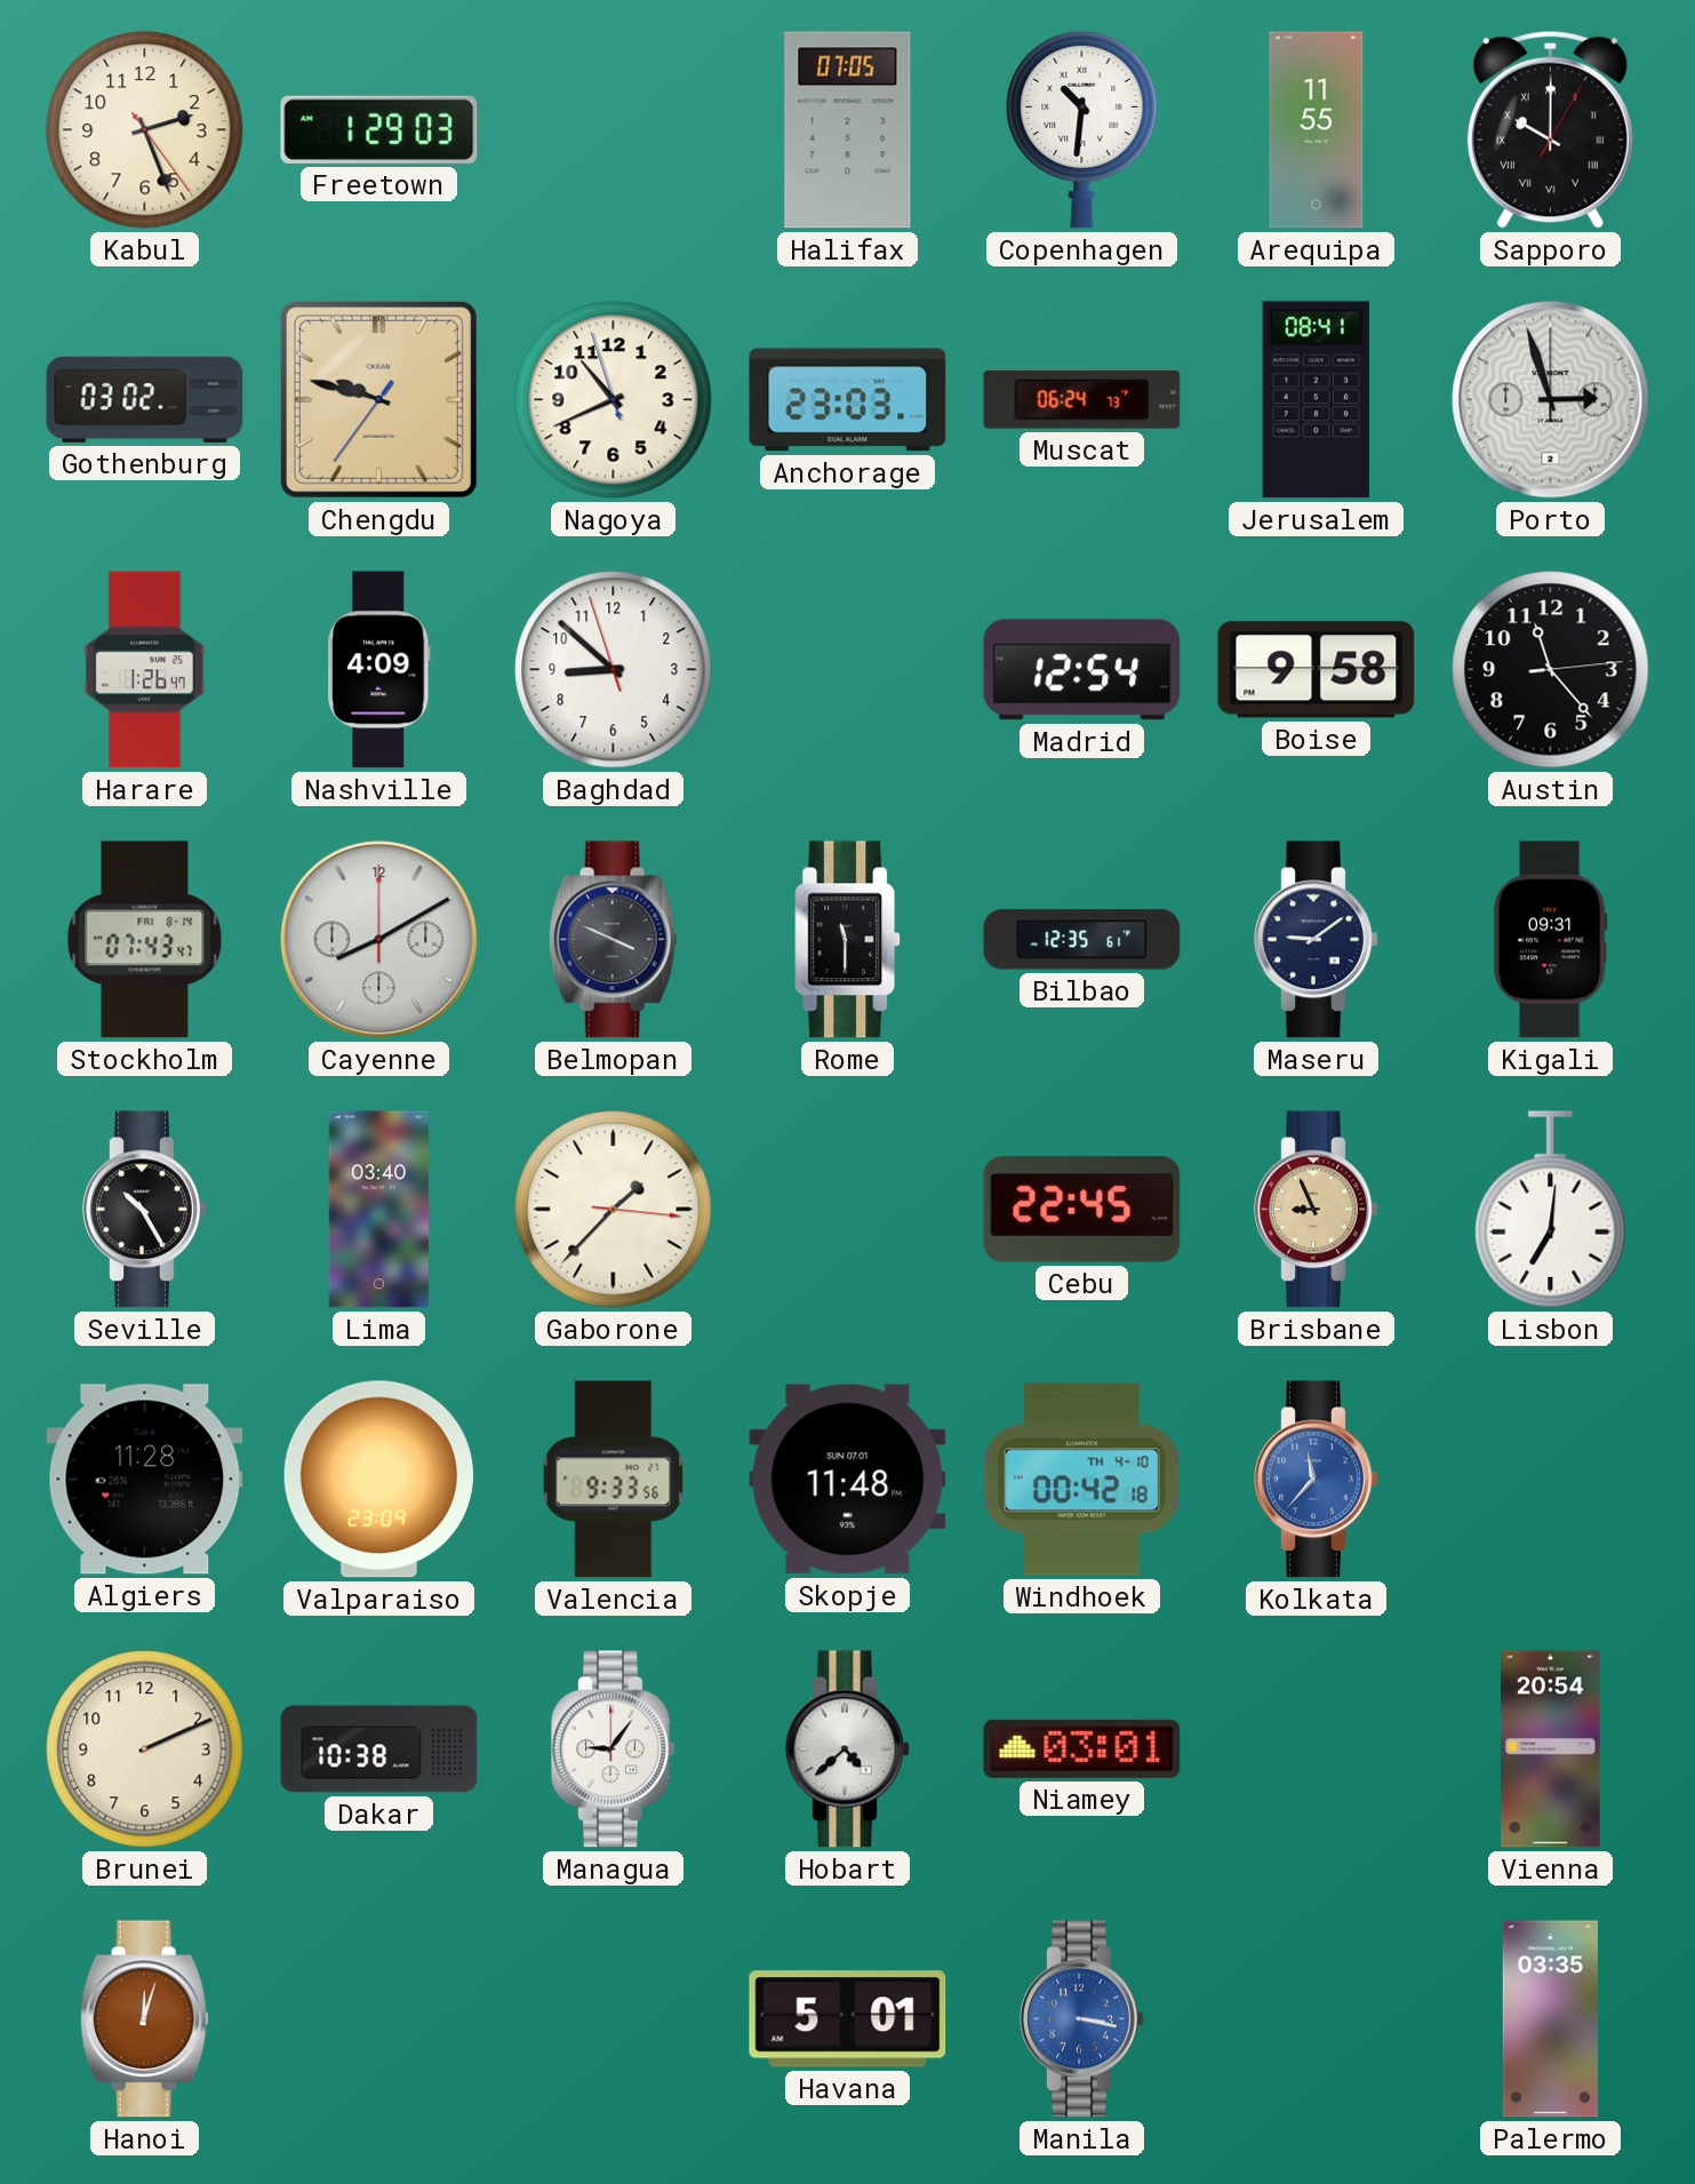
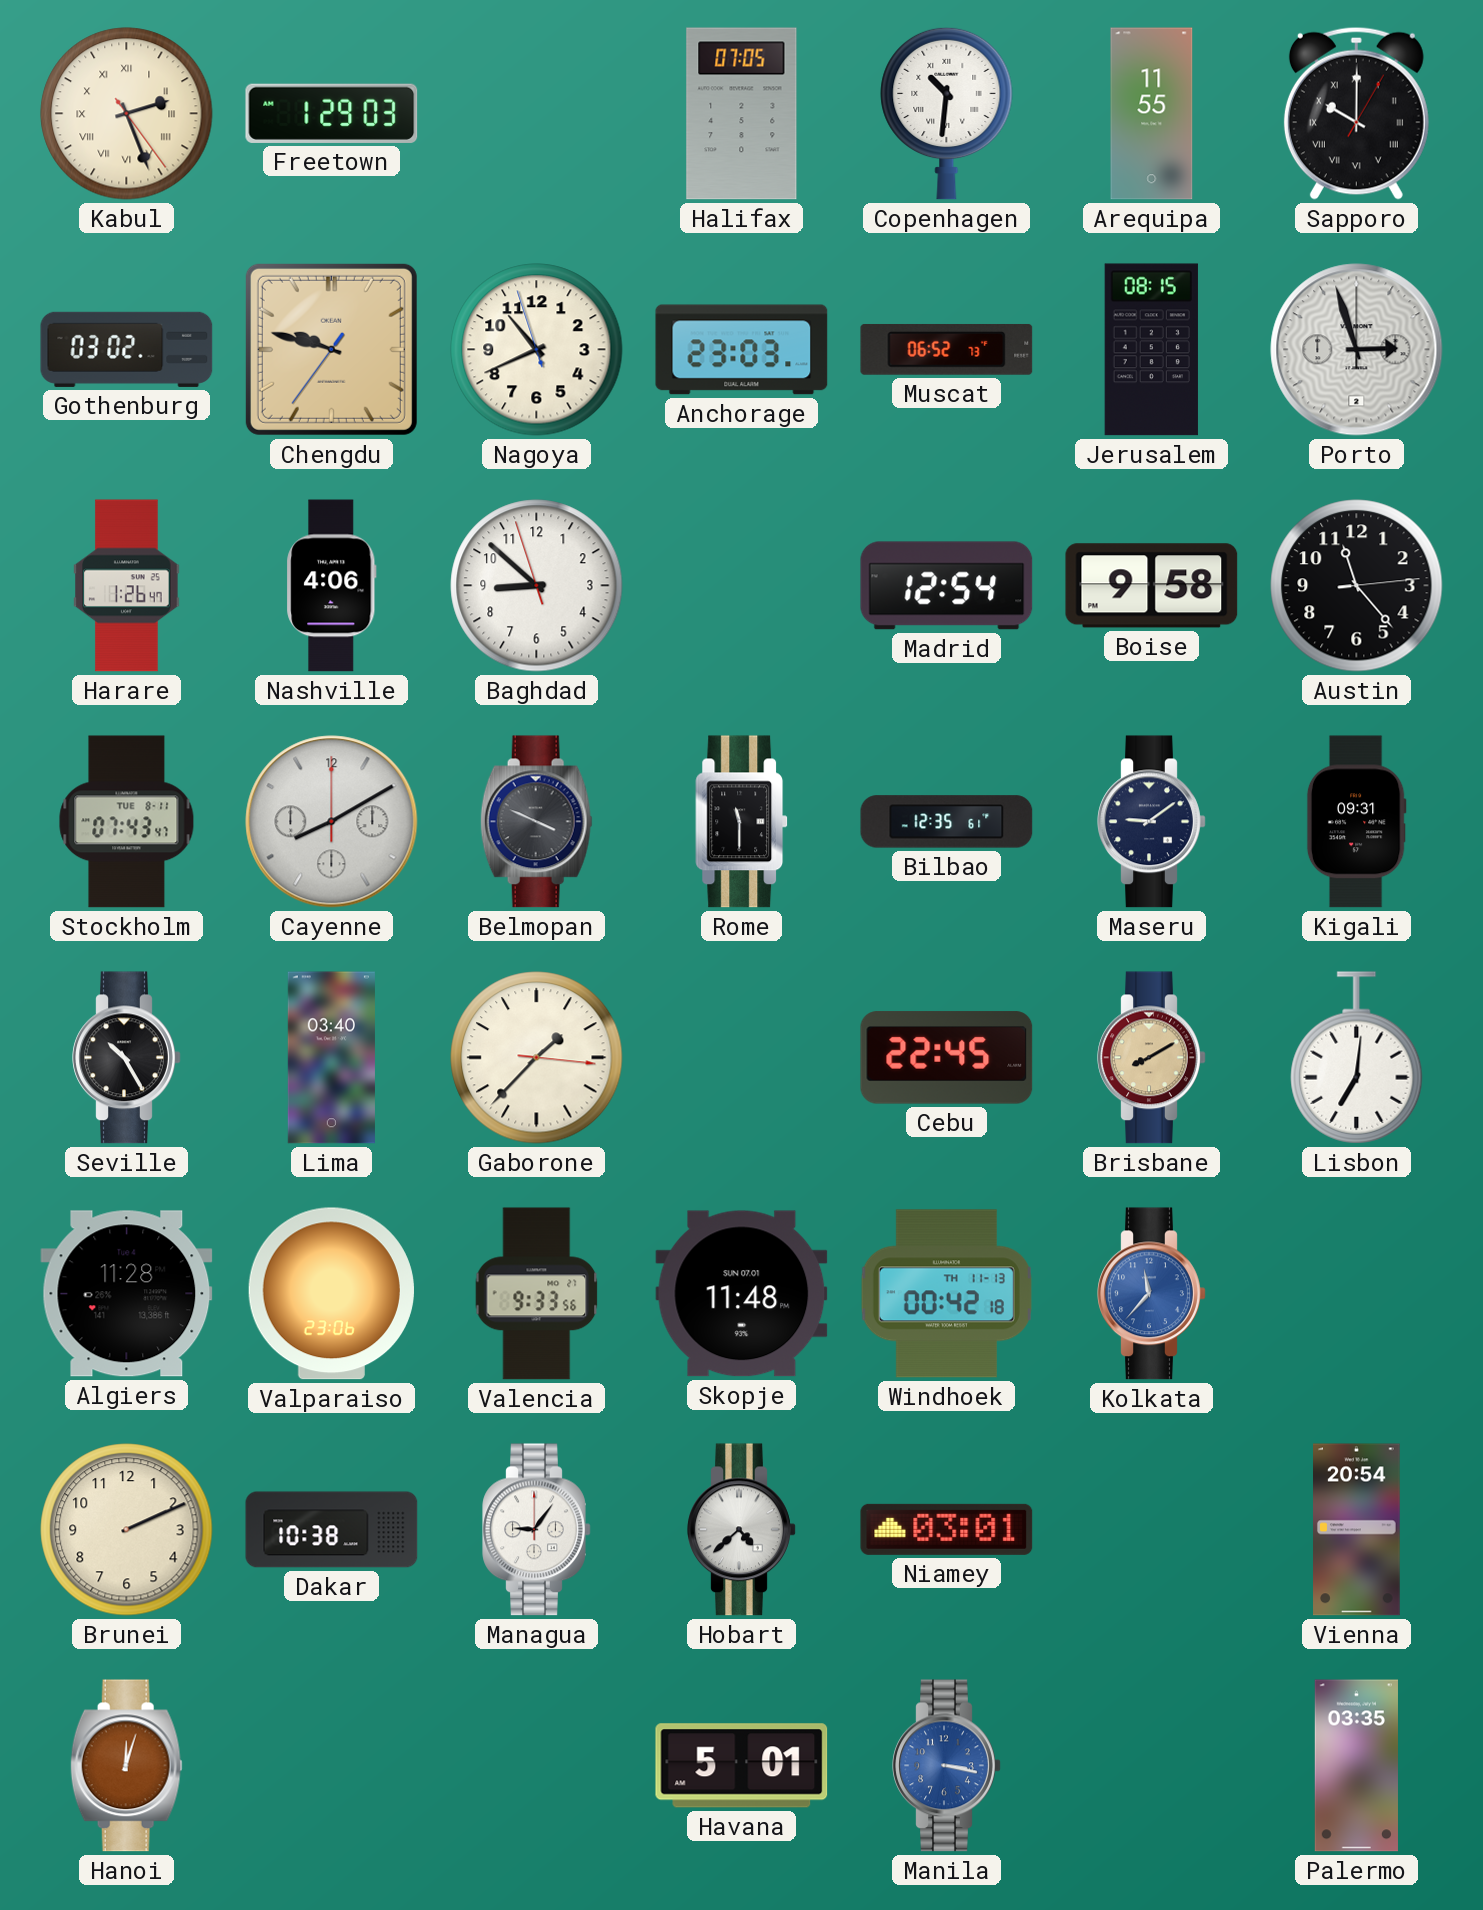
Kabul numerals: Arabic -> Roman (127, 114)
Muscat: 06:24 -> 06:52 (947, 349)
Jerusalem: 08:41 -> 08:15 (1151, 350)
Nashville: 4:09 -> 4:06 (332, 586)
Stockholm date: FRI 8-14 -> TUE 8-11 (127, 822)
Brisbane: 8:56 -> 8:10 (1152, 1058)
Valparaiso: 23:09 -> 23:06 (331, 1294)
Windhoek date: TH 4-10 -> TH 11-13 (946, 1294)
